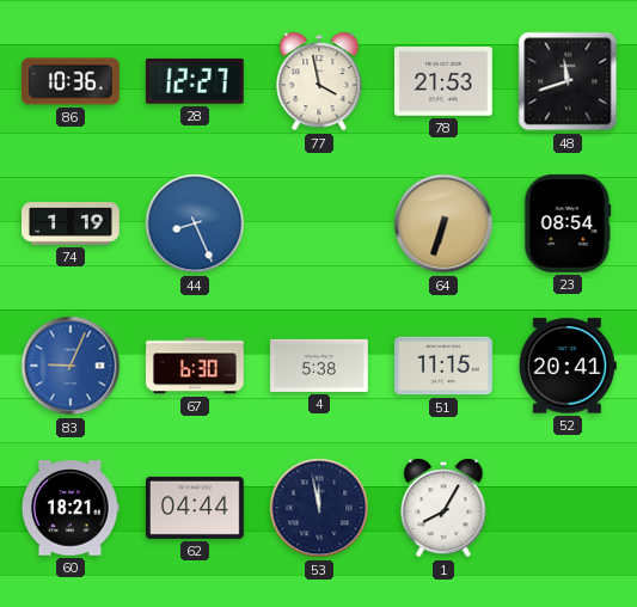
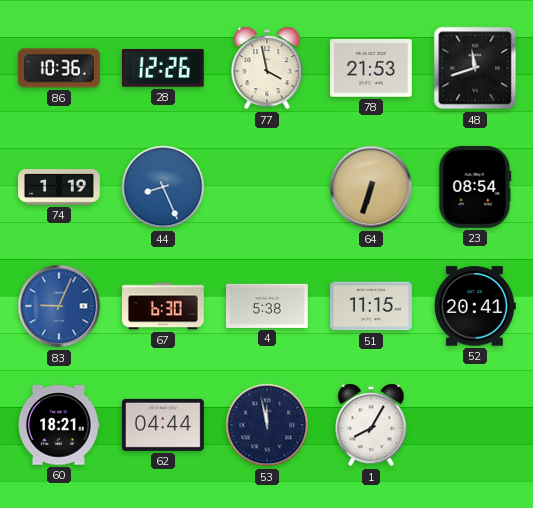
28: 12:27 -> 12:26 (163, 68)
